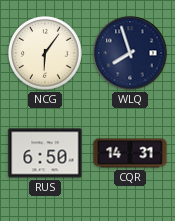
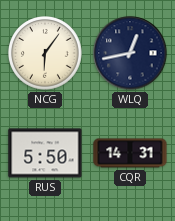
WLQ: 7:57 -> 12:43 (130, 53)
RUS: 6:50 -> 5:50 (45, 153)
